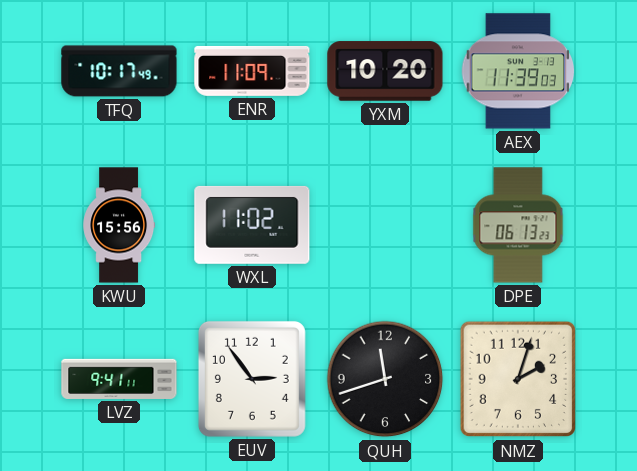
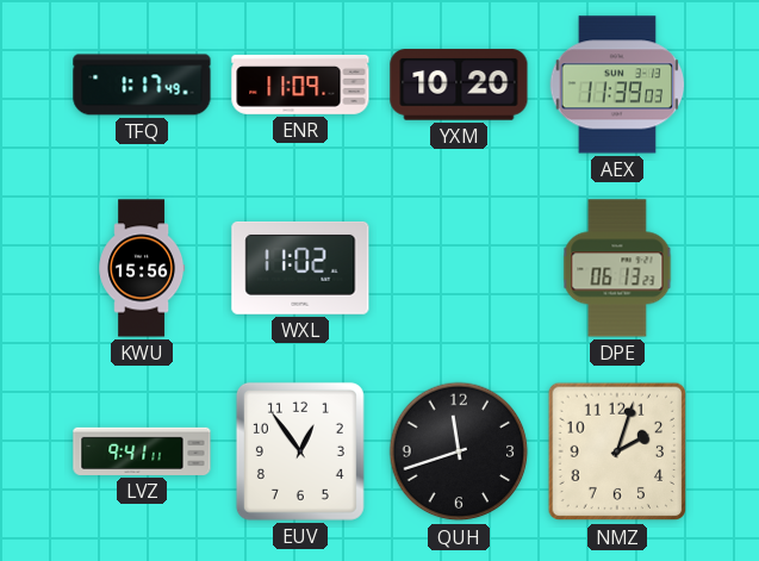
TFQ: 10:17 -> 1:17 (142, 85)
EUV: 2:54 -> 12:54 (300, 451)
